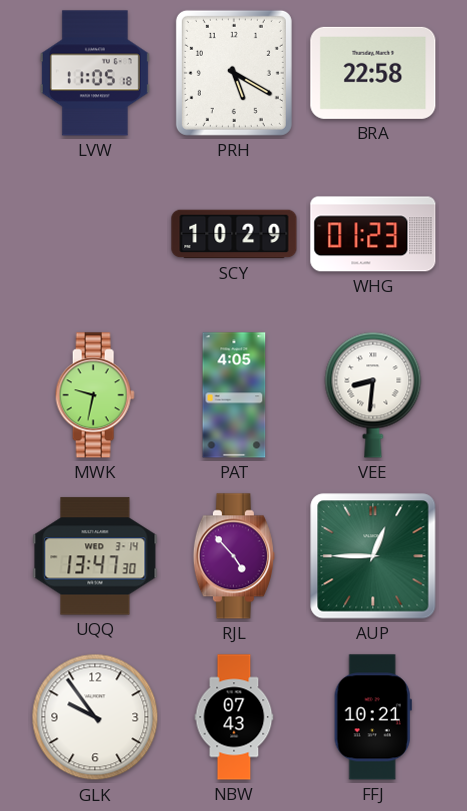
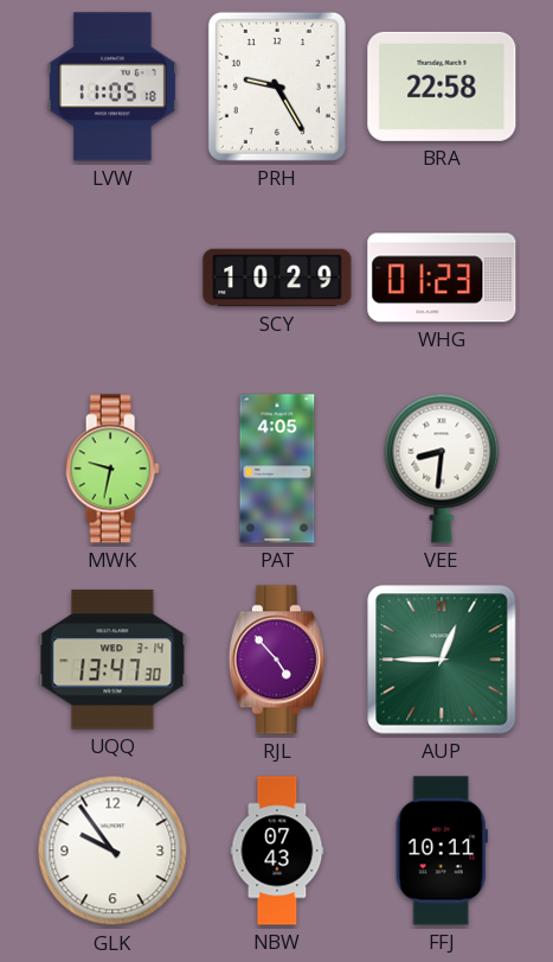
PRH: 5:20 -> 9:25 (277, 87)
FFJ: 10:21 -> 10:11 (442, 850)
